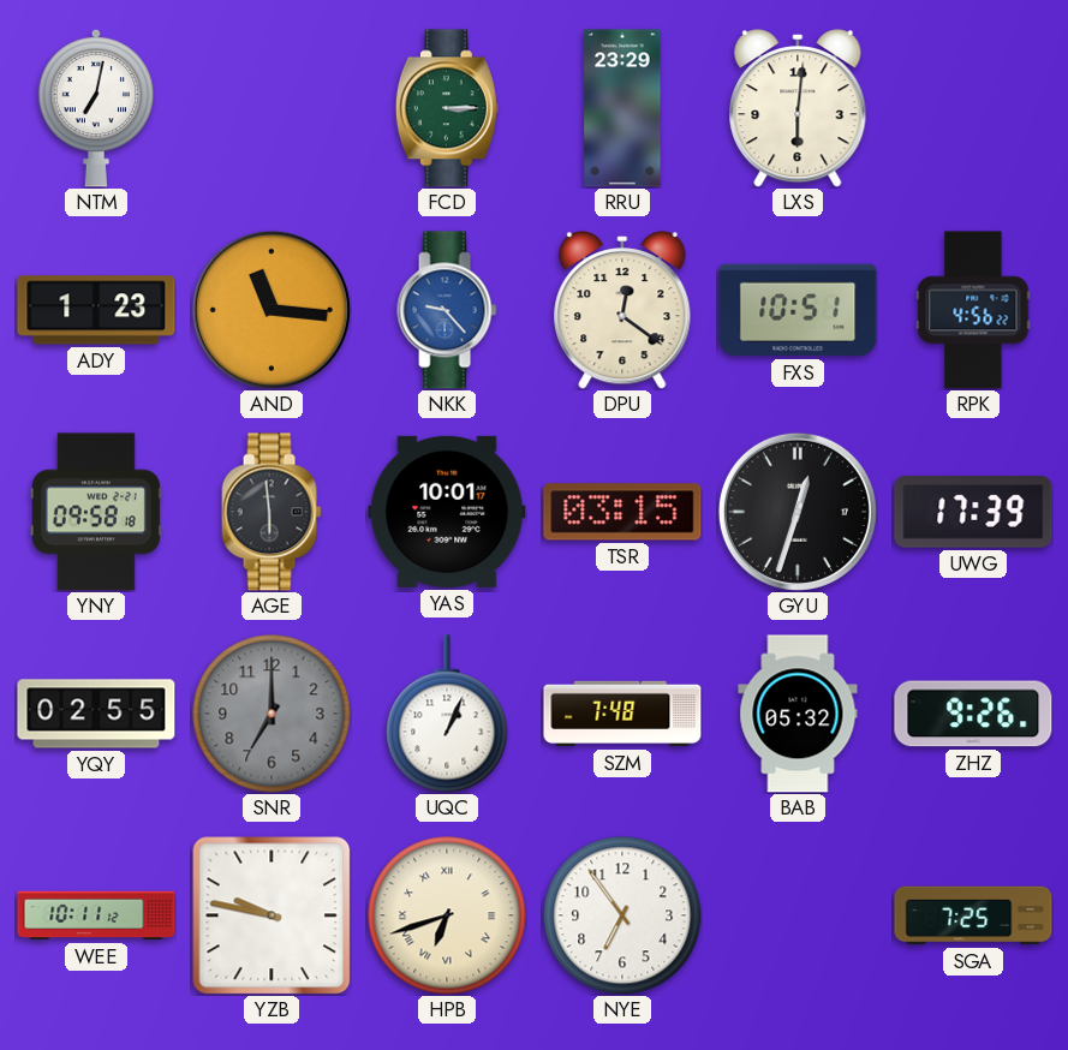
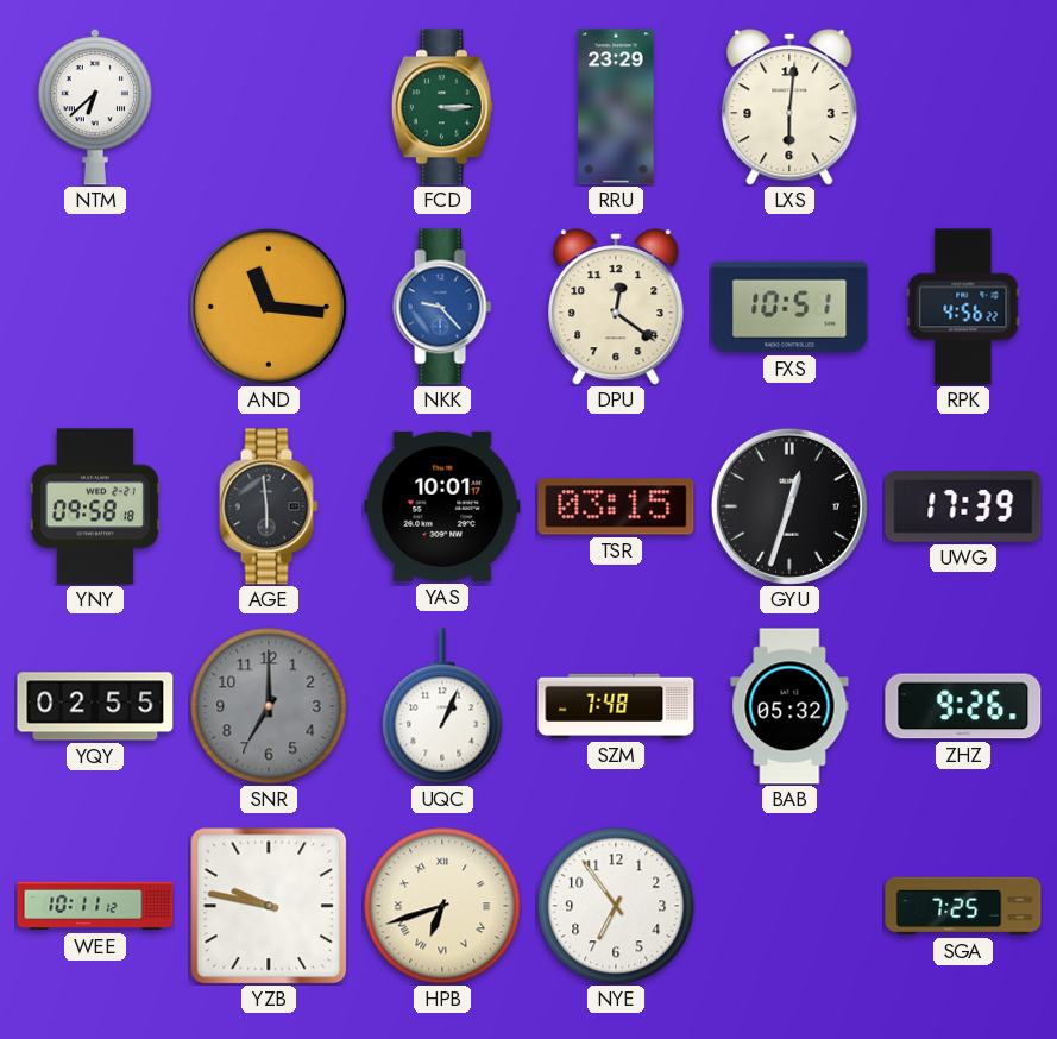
NTM: 7:02 -> 6:38 (95, 107)
ADY: 1:23 -> none (96, 310)
